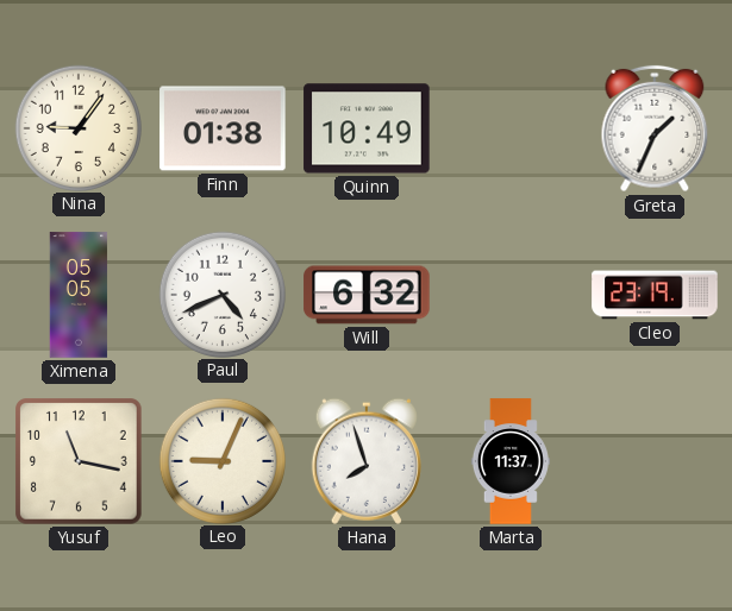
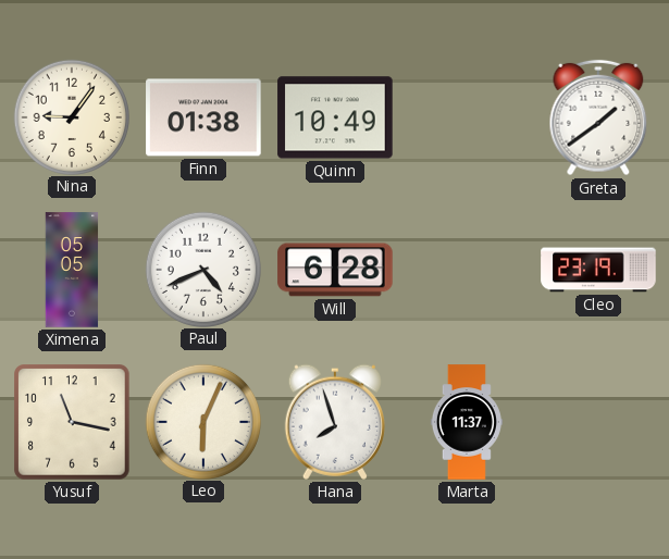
Greta: 1:34 -> 1:39 (598, 117)
Will: 6:32 -> 6:28 (335, 270)
Leo: 9:04 -> 6:04 (202, 421)
